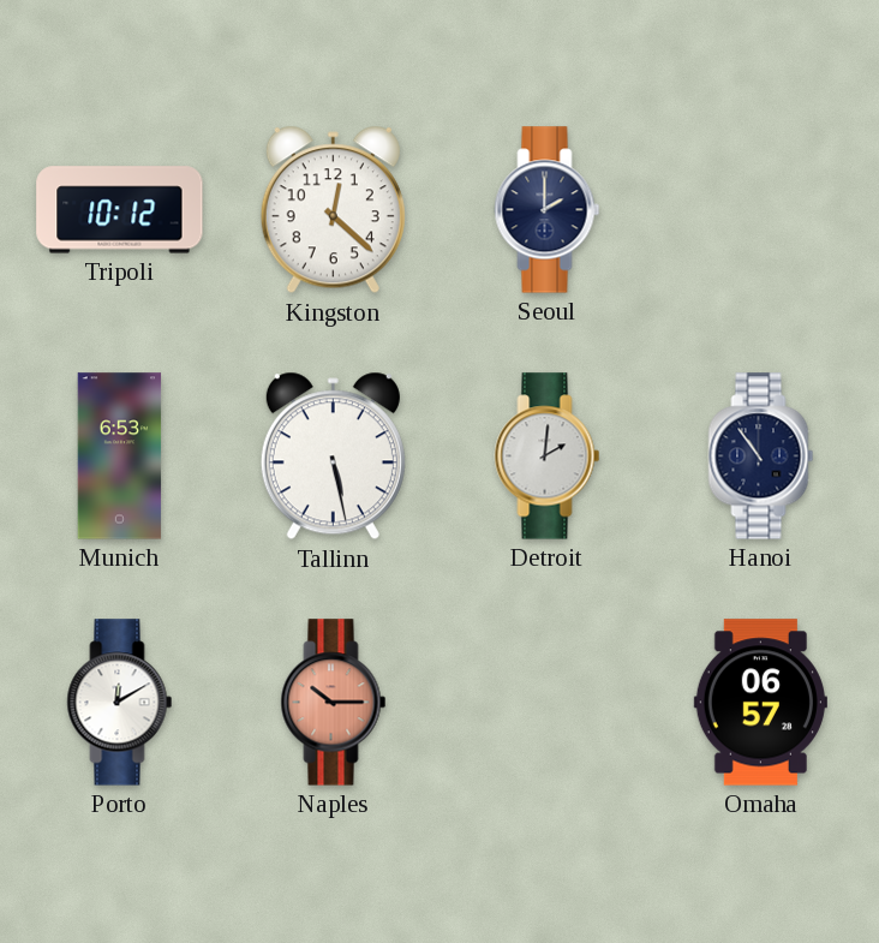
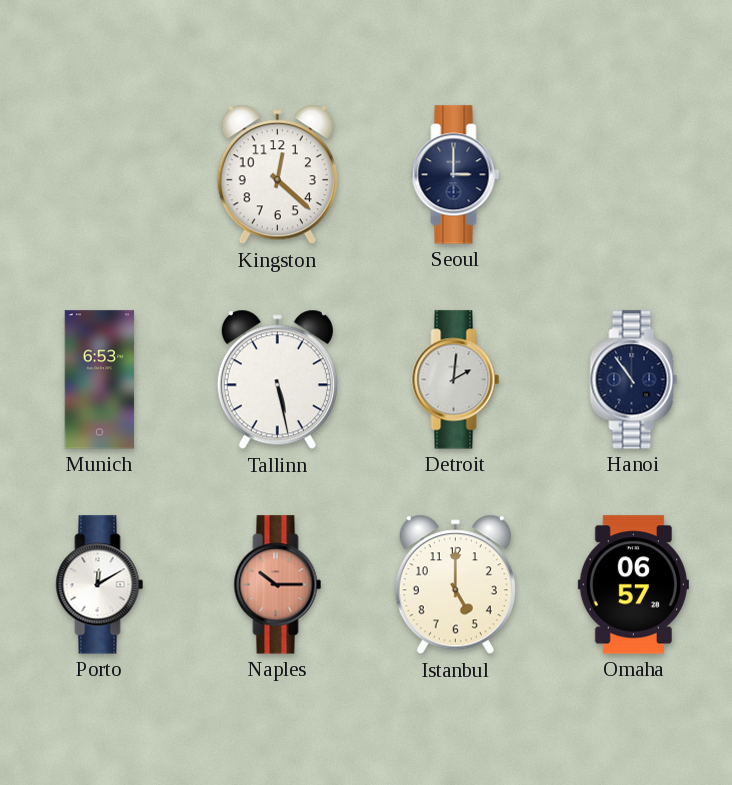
Tripoli: 10:12 -> none (120, 210)
Seoul: 2:00 -> 3:00 (456, 175)
Istanbul: none -> 5:00 (455, 585)
